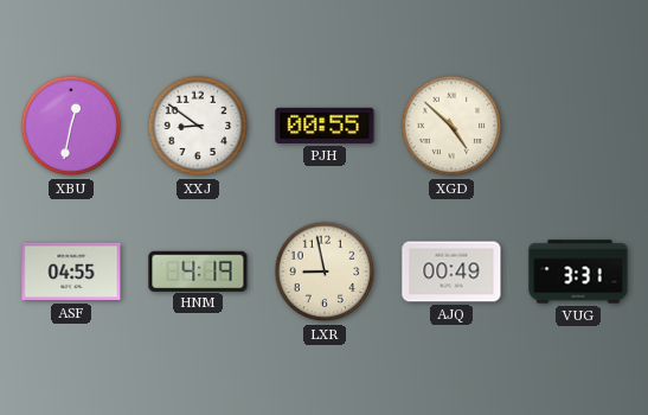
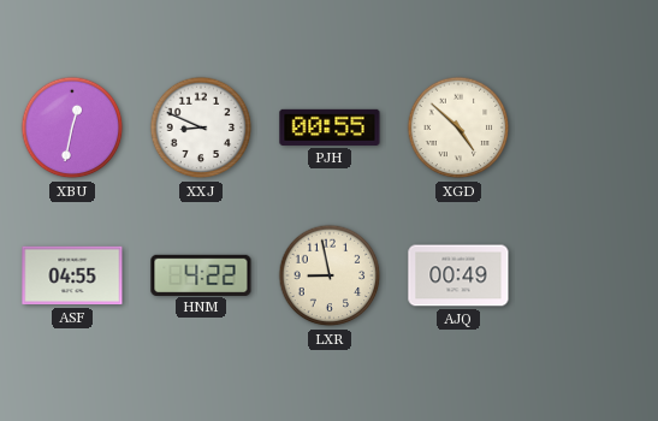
XXJ: 8:51 -> 8:49 (201, 128)
HNM: 4:19 -> 4:22 (201, 274)
VUG: 3:31 -> none (578, 272)
